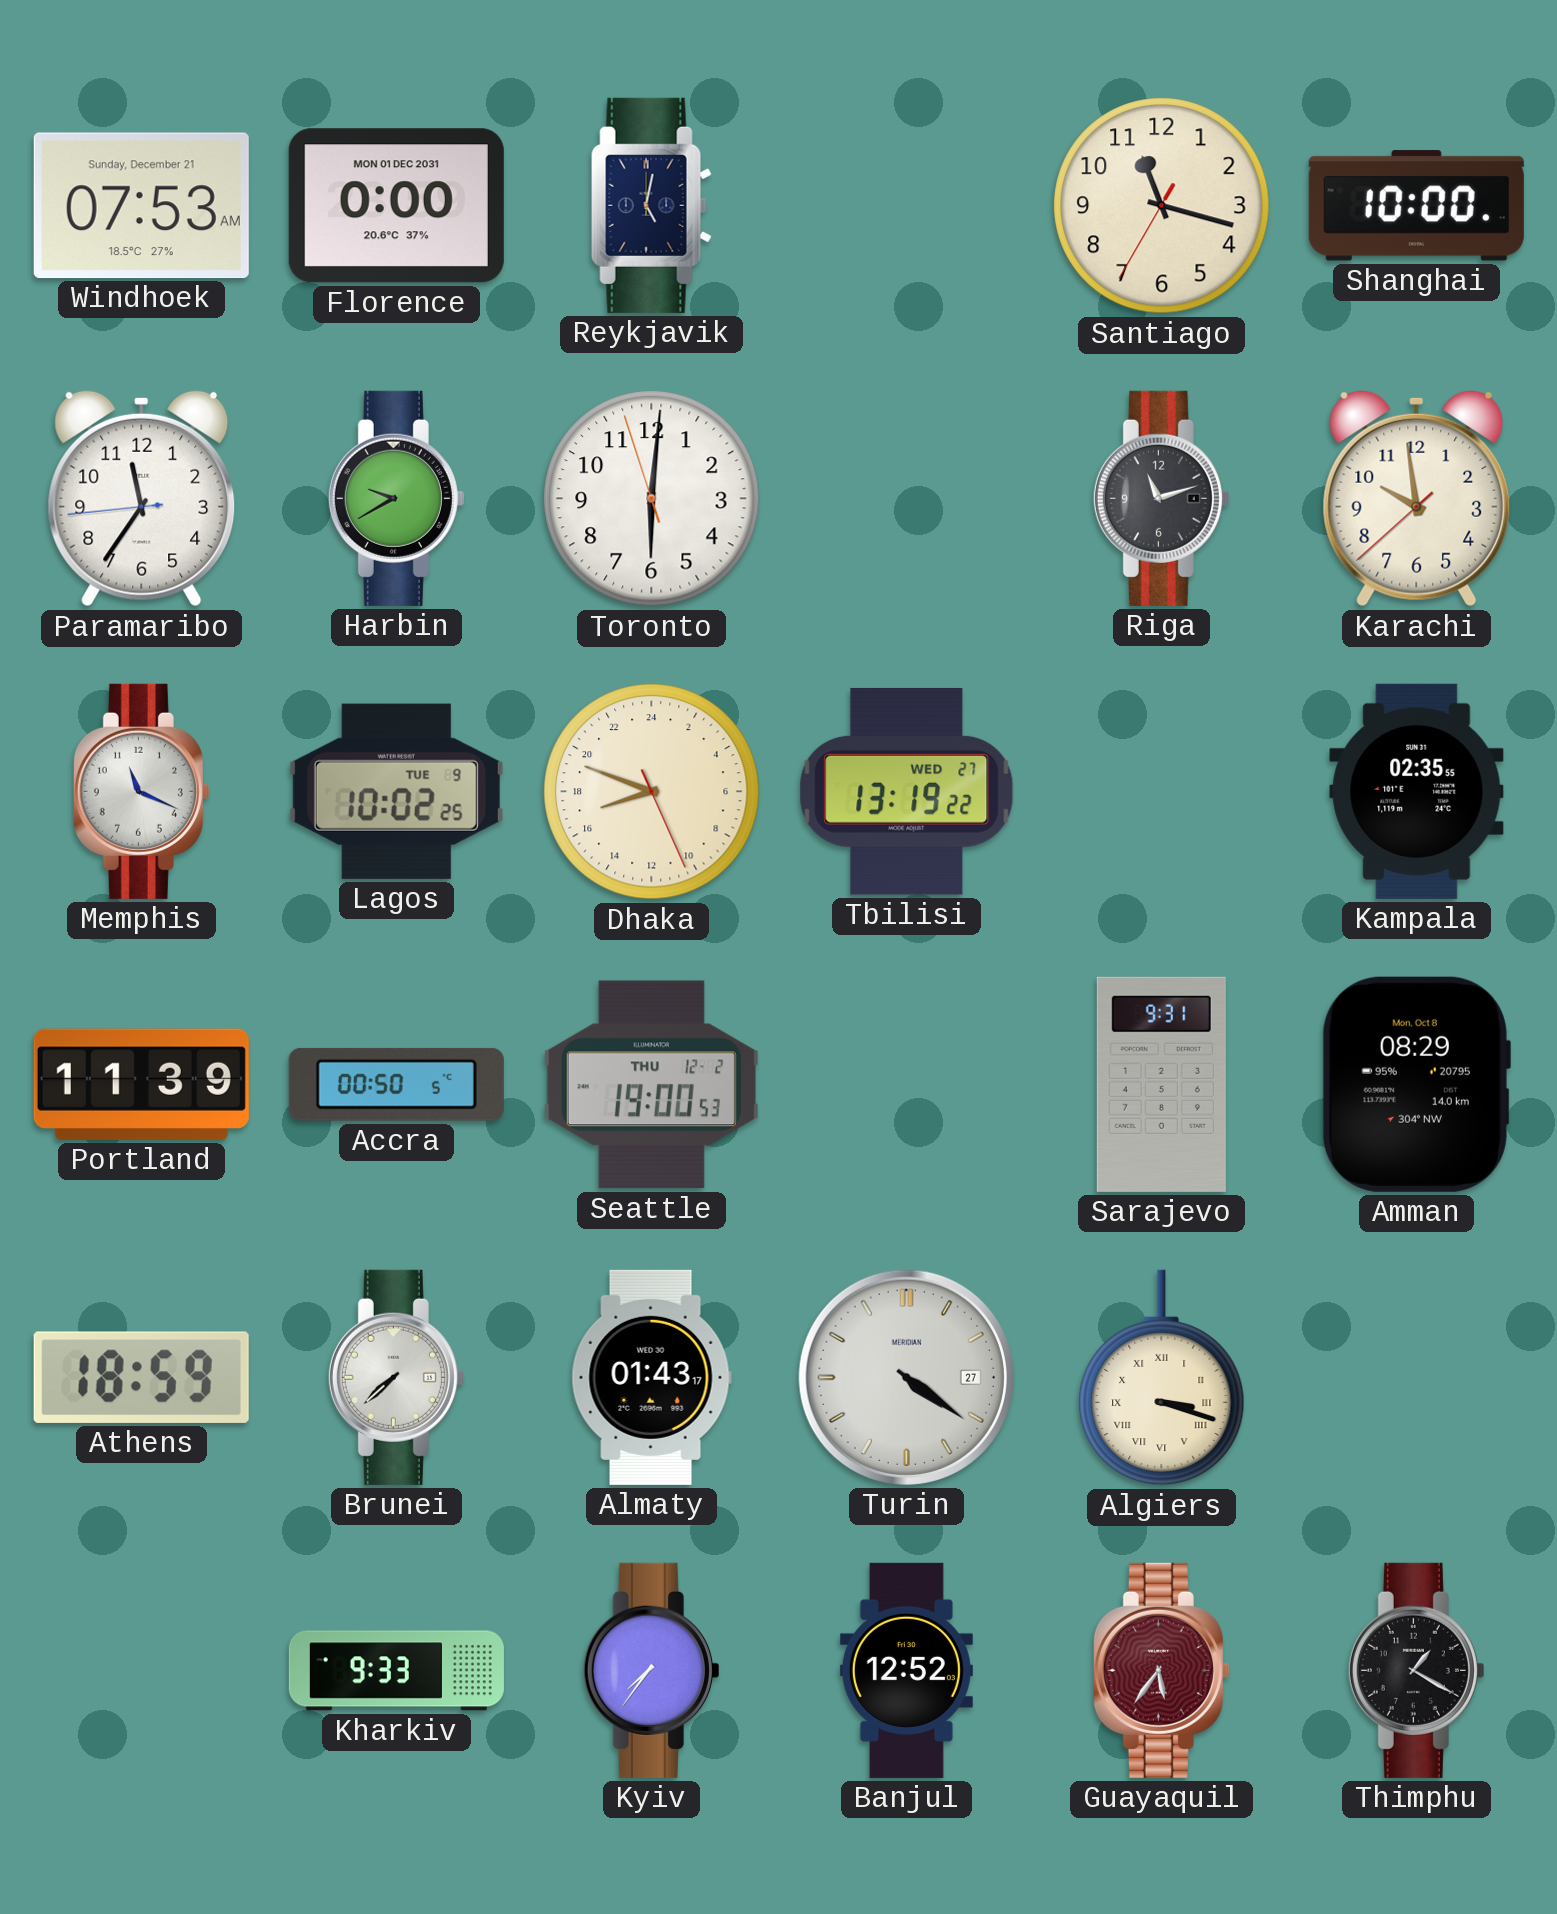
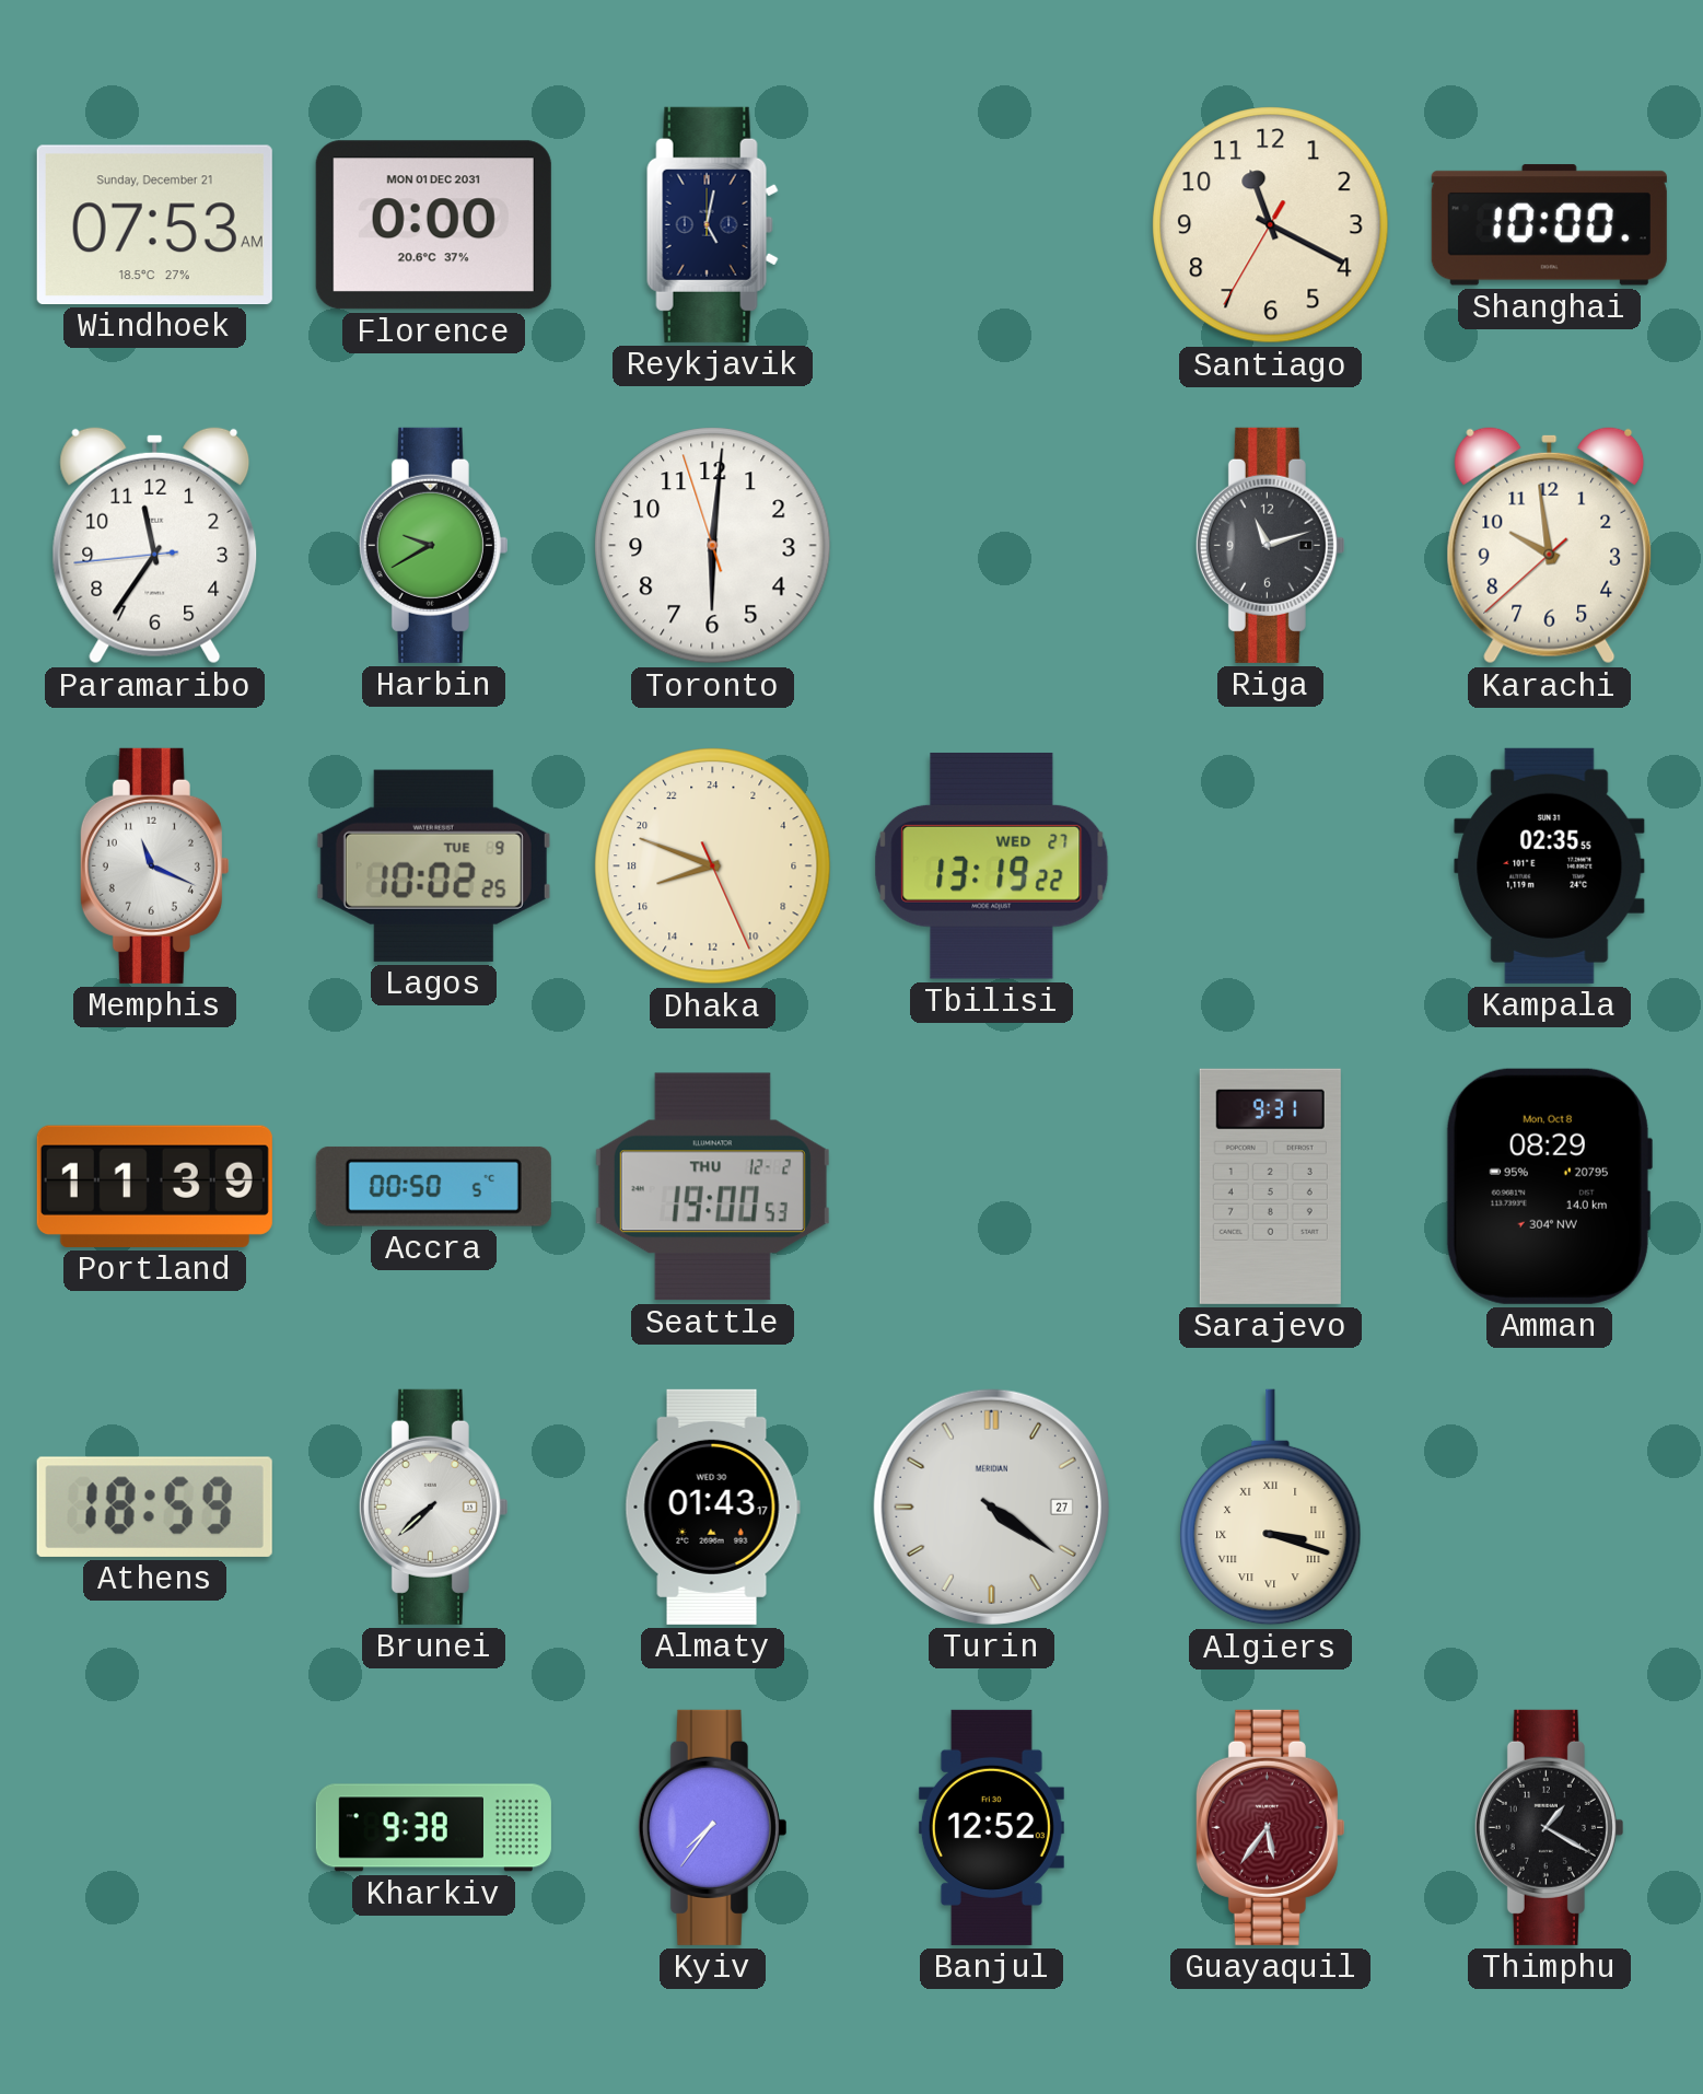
Santiago: 11:17 -> 11:19 (1271, 225)
Kharkiv: 9:33 -> 9:38 (433, 1828)
